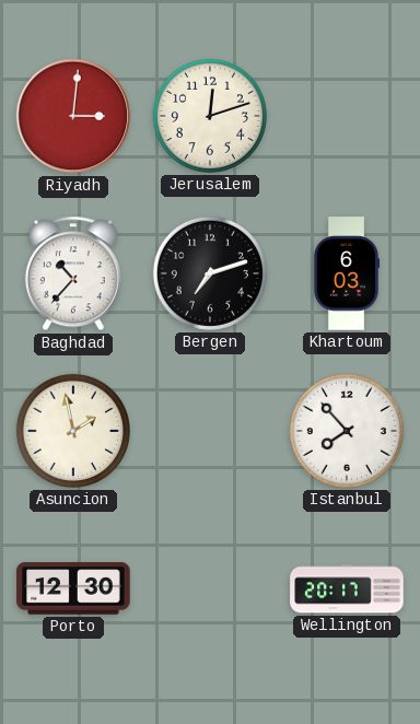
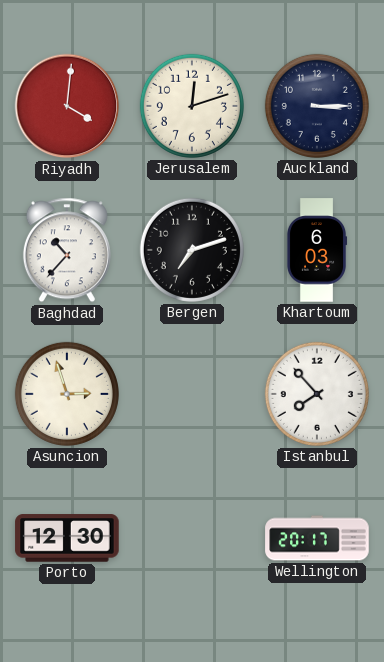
Riyadh: 3:01 -> 4:01 (67, 106)
Auckland: none -> 3:15 (317, 106)
Asuncion: 1:58 -> 2:57 (67, 394)
